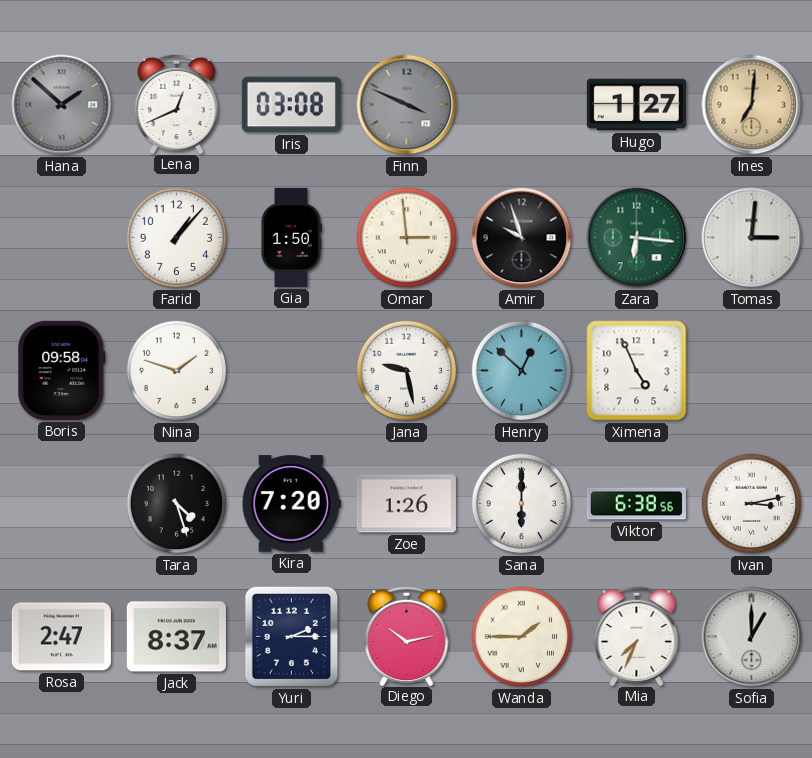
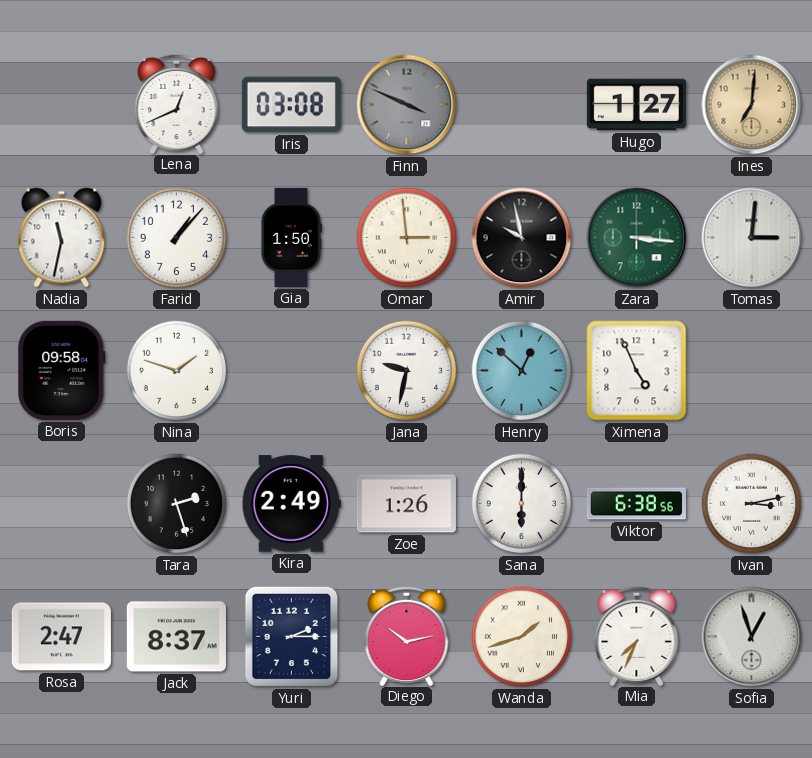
Hana: 1:52 -> none (62, 105)
Nadia: none -> 11:32 (62, 238)
Amir: 9:57 -> 9:58 (522, 238)
Zara: 6:16 -> 3:16 (637, 238)
Jana: 9:28 -> 9:32 (407, 371)
Tara: 4:27 -> 2:27 (177, 504)
Kira: 7:20 -> 2:49 (291, 504)
Wanda: 1:45 -> 1:42 (522, 637)
Sofia: 1:00 -> 12:57 (752, 637)
